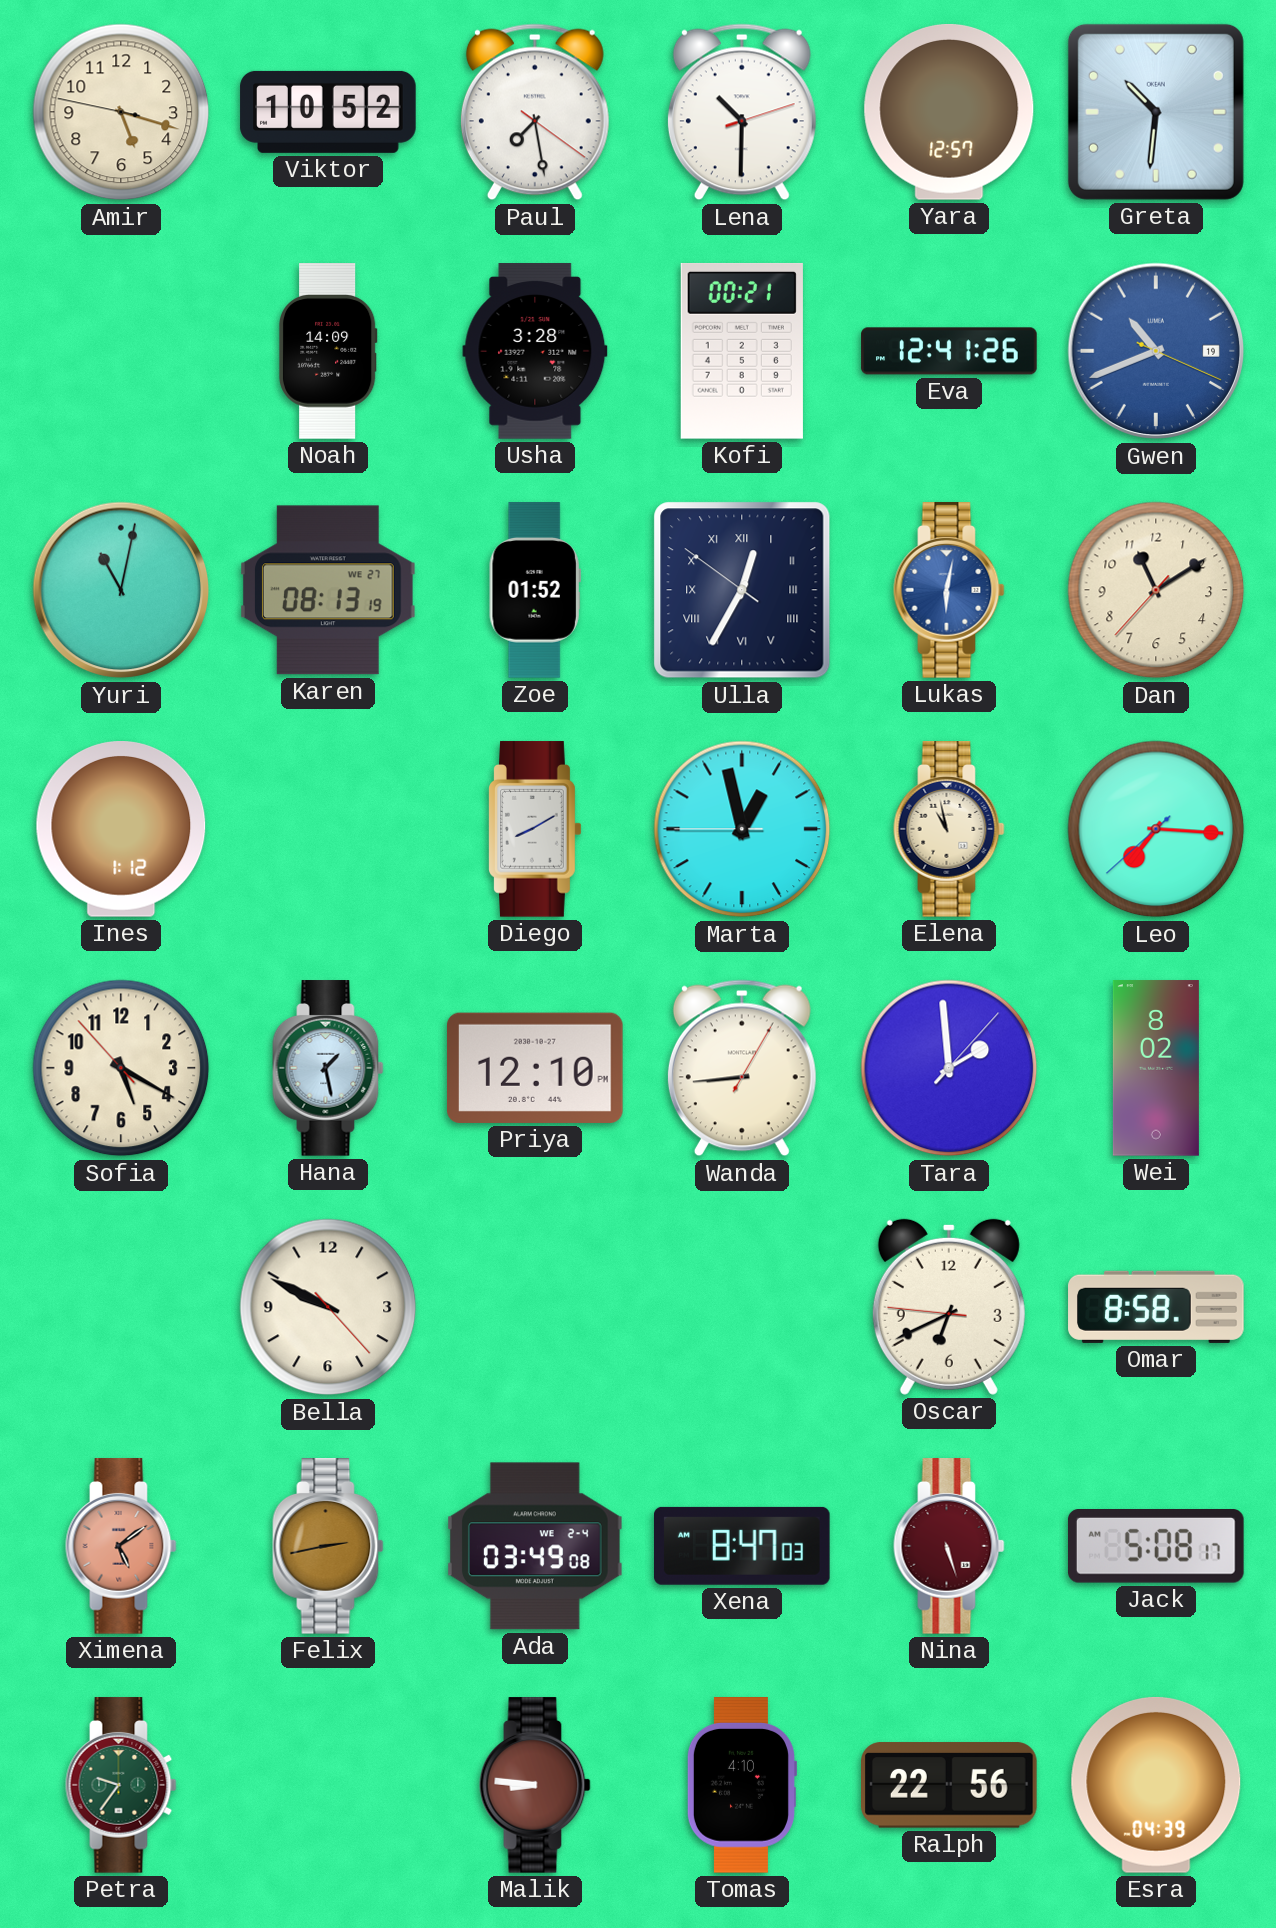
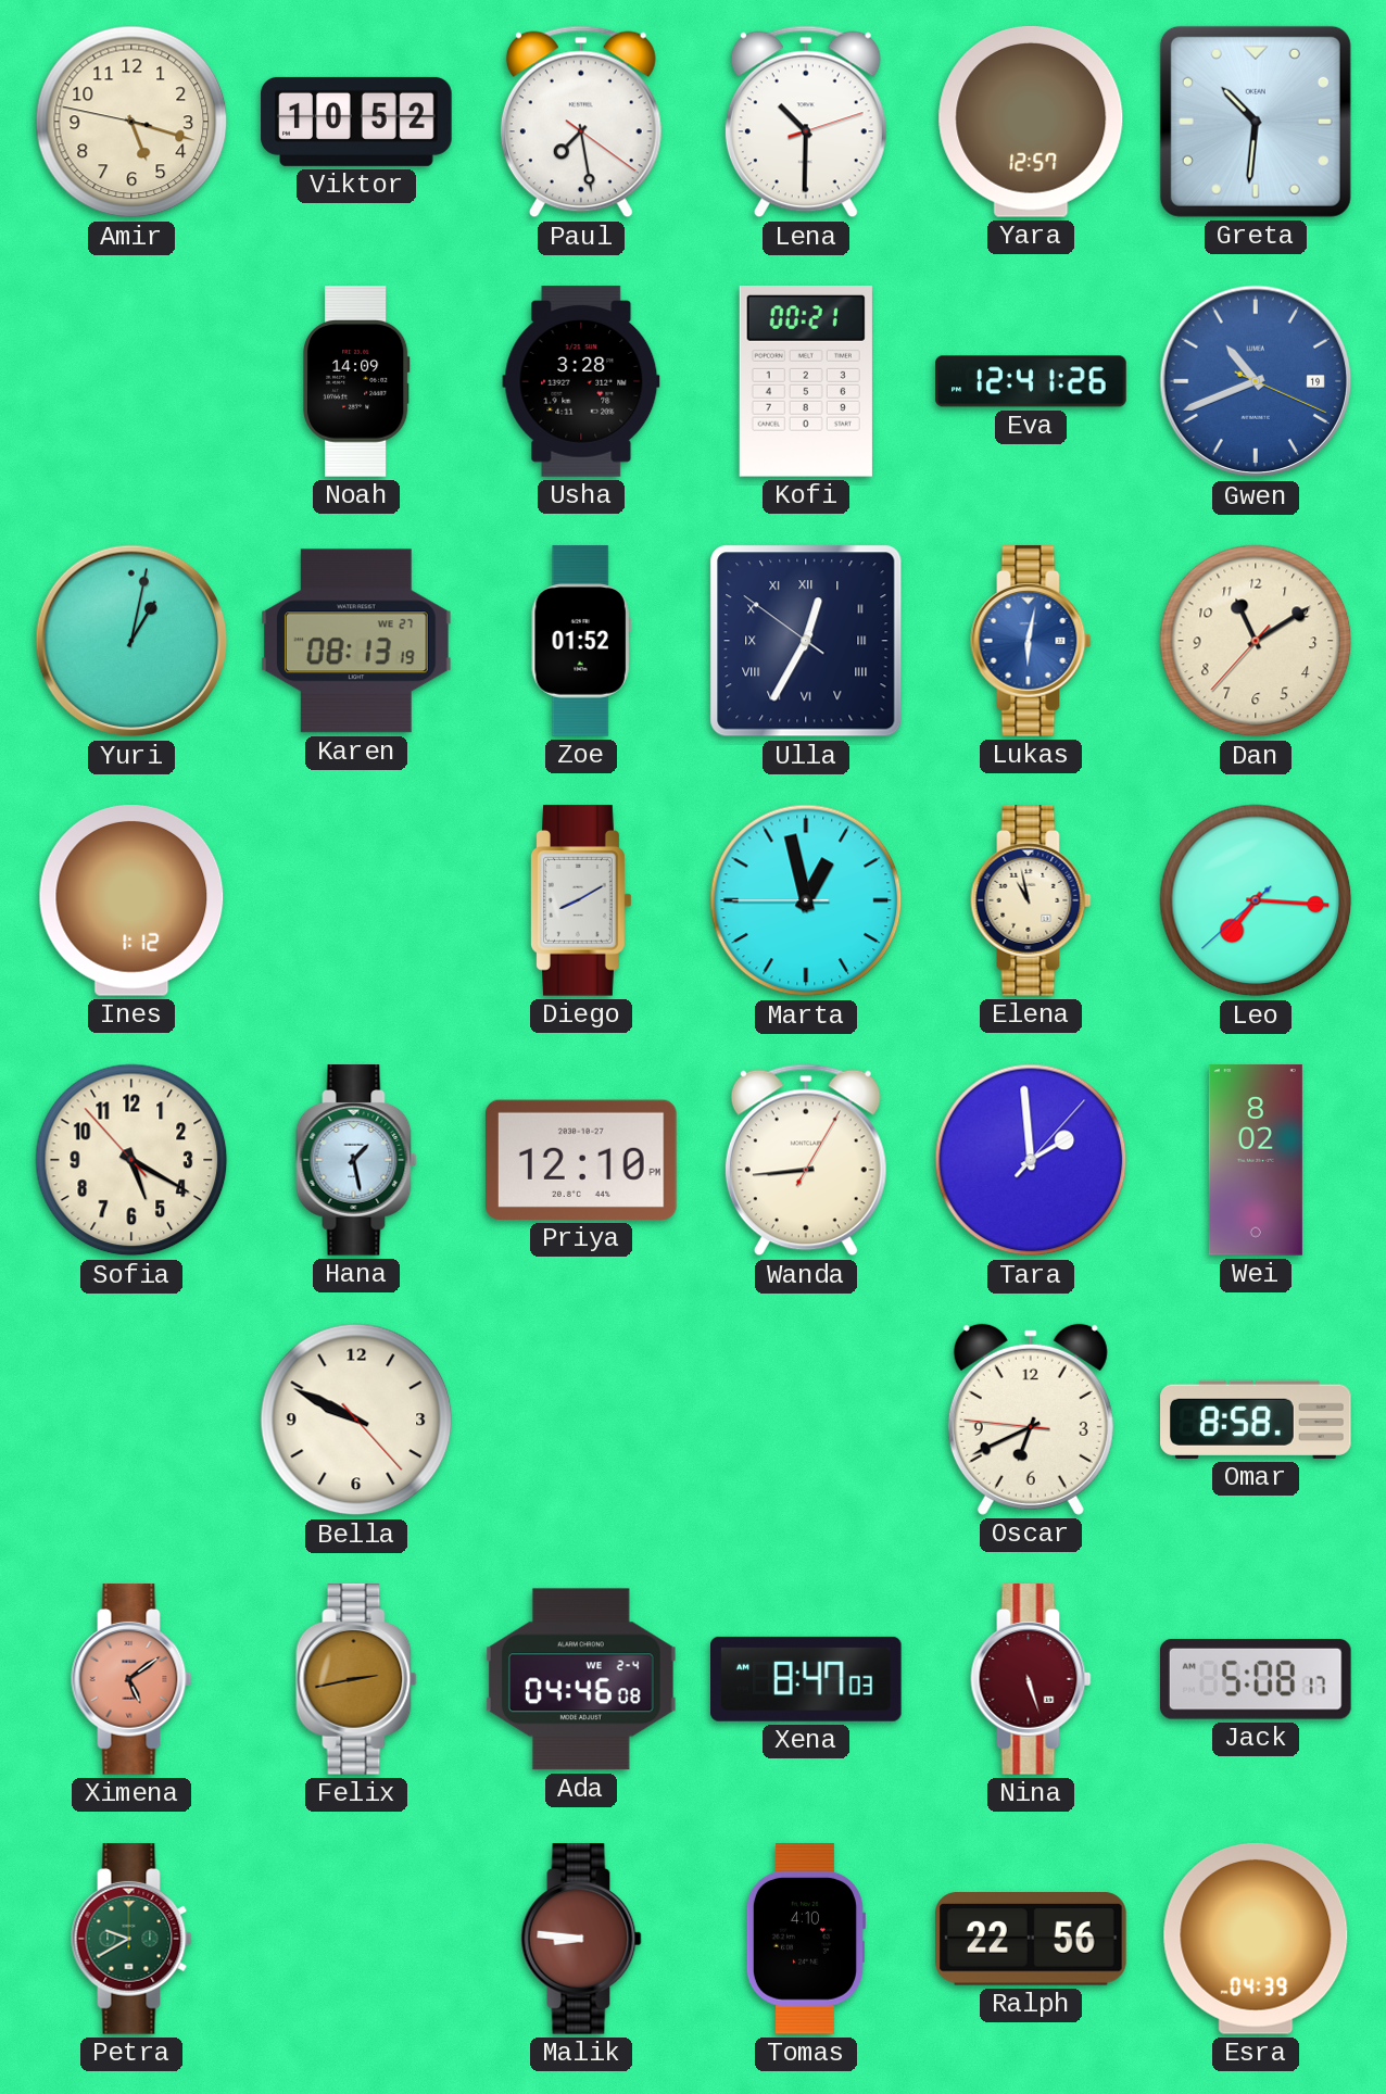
Yuri: 11:02 -> 1:02 (131, 641)
Ada: 03:49 -> 04:46 (582, 1679)
Petra: 9:36 -> 9:40 (131, 1939)
